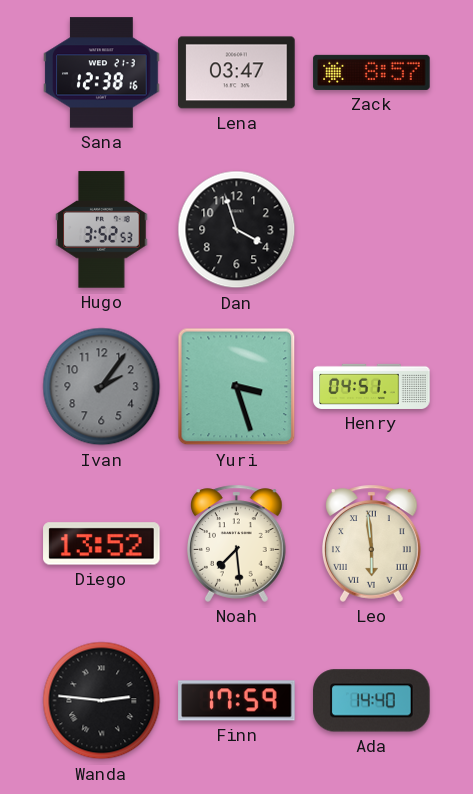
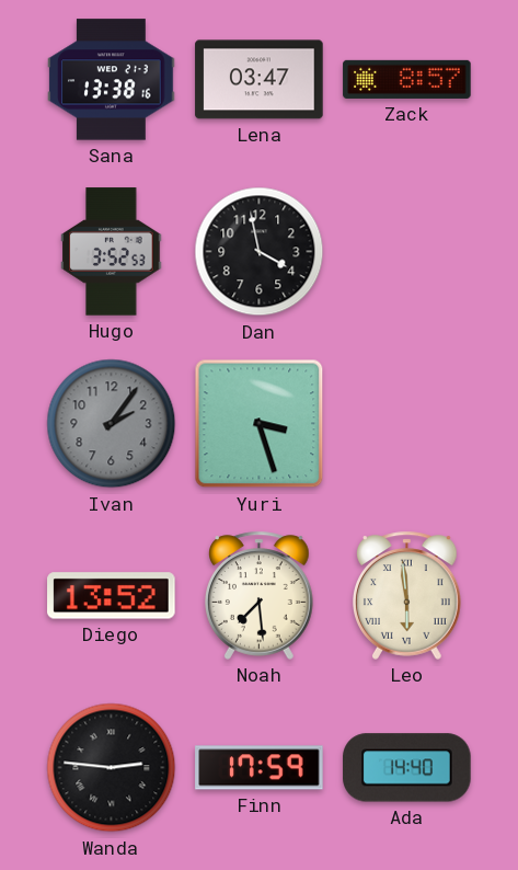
Sana: 12:38 -> 13:38 (112, 80)
Dan: 3:57 -> 3:58 (260, 252)
Henry: 04:51 -> none (372, 386)
